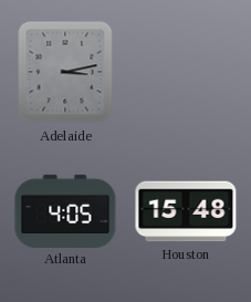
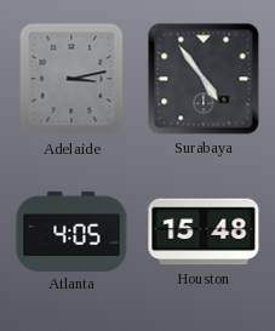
Surabaya: none -> 4:54 (204, 79)
